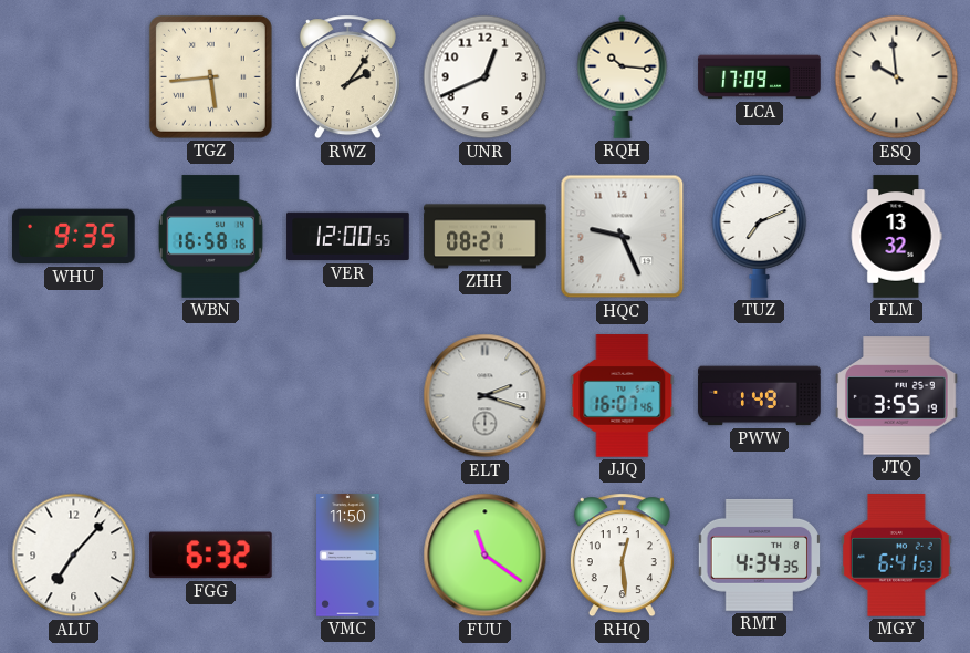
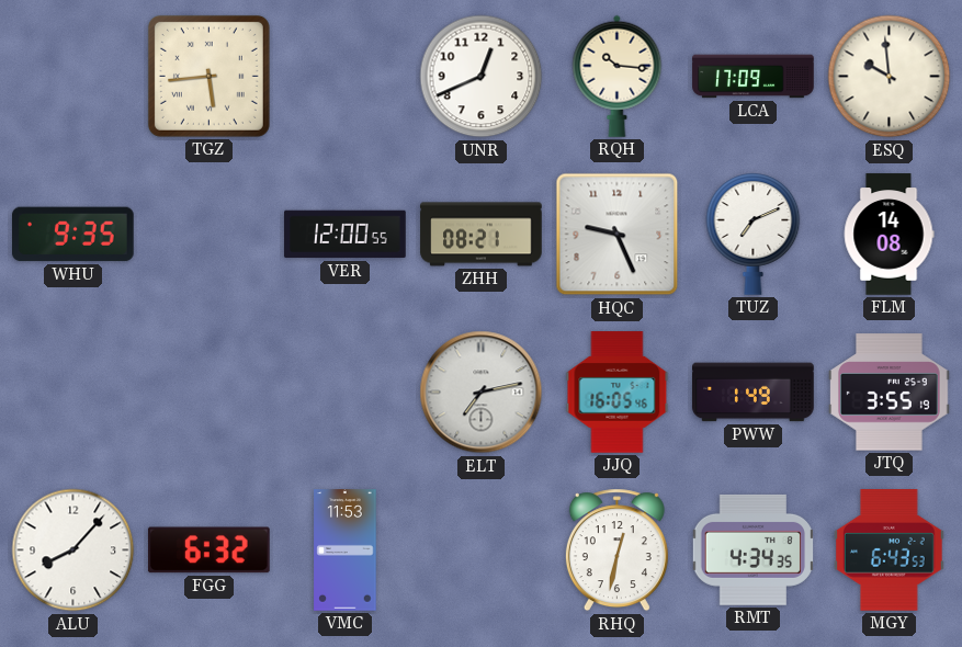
RWZ: 2:06 -> none (347, 77)
WBN: 16:58 -> none (210, 237)
FLM: 13:32 -> 14:08 (889, 235)
ELT: 2:18 -> 7:13 (482, 393)
JJQ: 16:07 -> 16:05 (618, 393)
ALU: 7:07 -> 8:07 (73, 550)
VMC: 11:50 -> 11:53 (346, 550)
FUU: 11:21 -> none (486, 556)
RHQ: 12:29 -> 12:32 (616, 550)
MGY: 6:41 -> 6:43 (890, 550)
